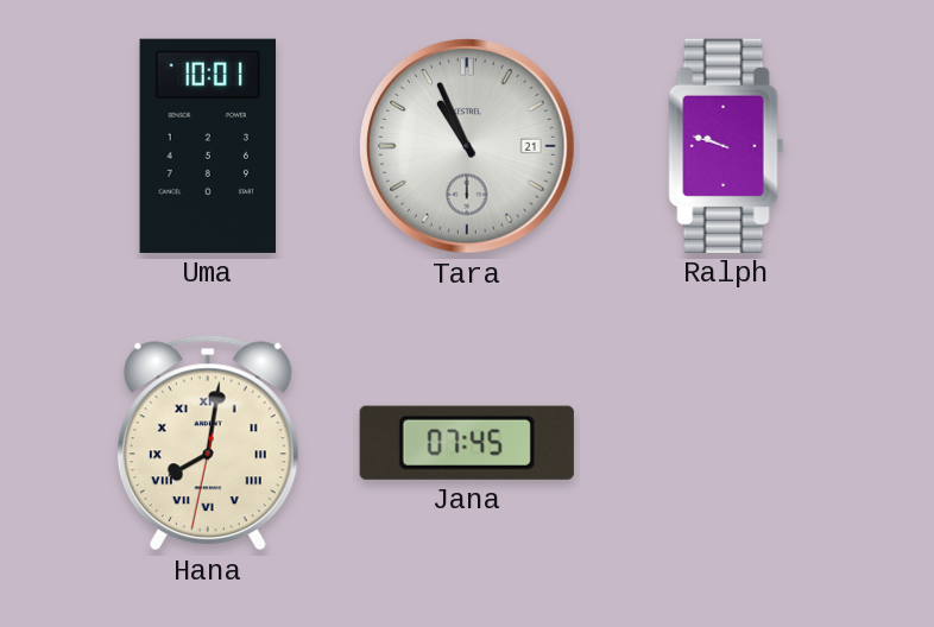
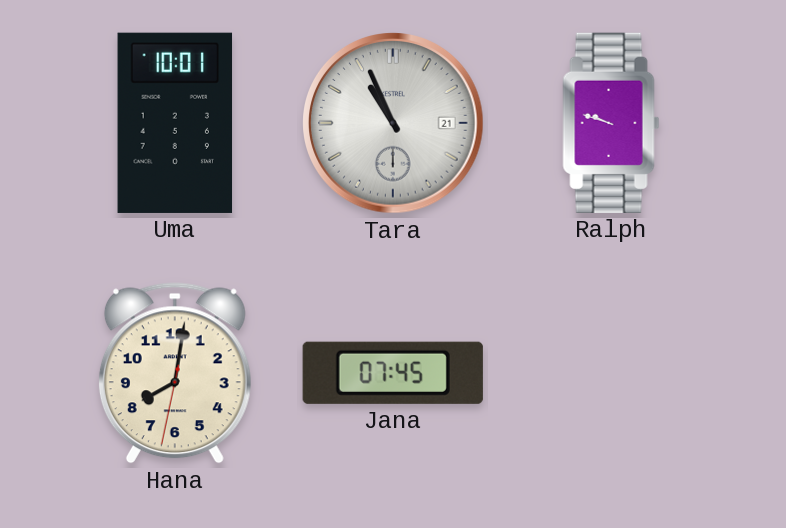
Hana numerals: Roman -> Arabic (175, 373)
